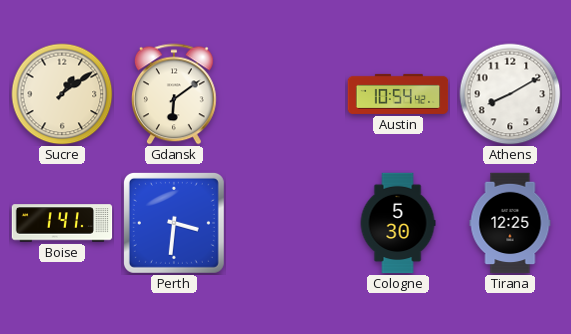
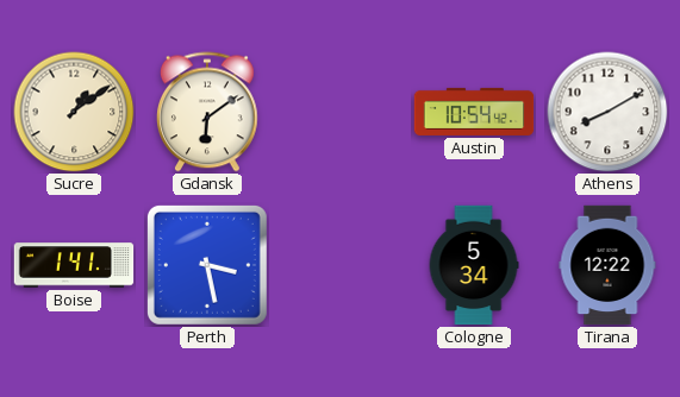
Perth: 3:31 -> 3:28 (207, 265)
Cologne: 5:30 -> 5:34 (474, 265)
Tirana: 12:25 -> 12:22 (607, 265)
